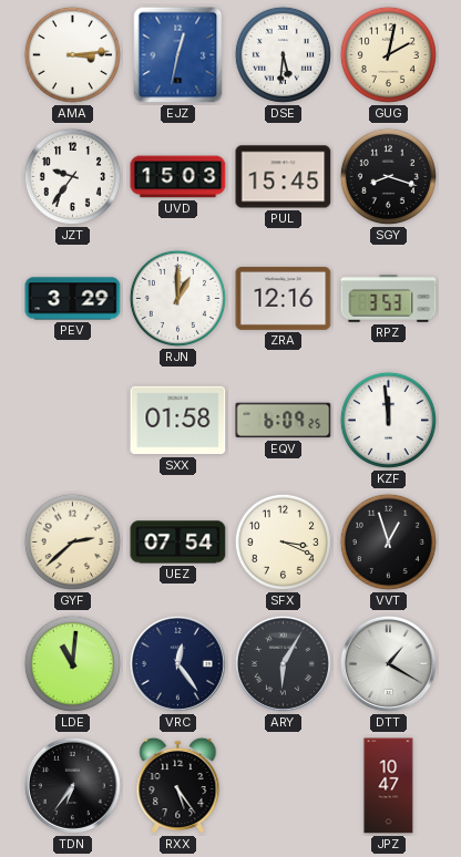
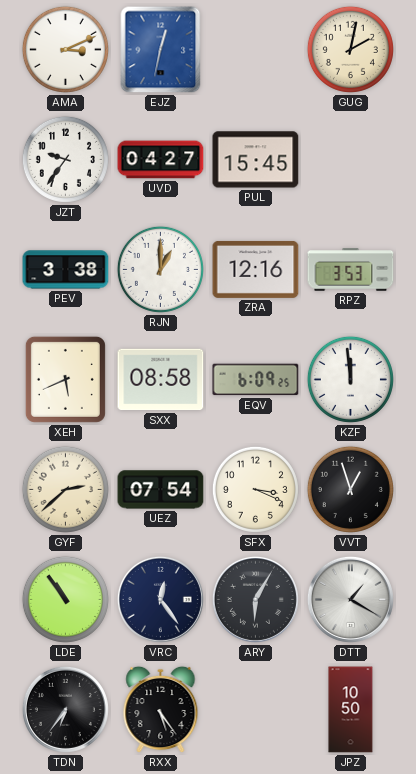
AMA: 3:14 -> 3:11 (65, 49)
DSE: 5:31 -> none (283, 54)
UVD: 15:03 -> 04:27 (161, 160)
SGY: 8:18 -> none (388, 176)
PEV: 3:29 -> 3:38 (66, 270)
XEH: none -> 5:41 (65, 379)
SXX: 01:58 -> 08:58 (161, 380)
LDE: 11:01 -> 10:54 (65, 599)
JPZ: 10:47 -> 10:50 (351, 710)
